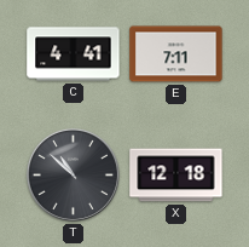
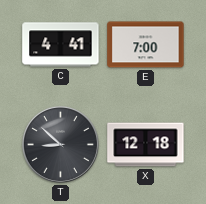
E: 7:11 -> 7:00 (146, 45)
T: 10:52 -> 8:52 (60, 144)
